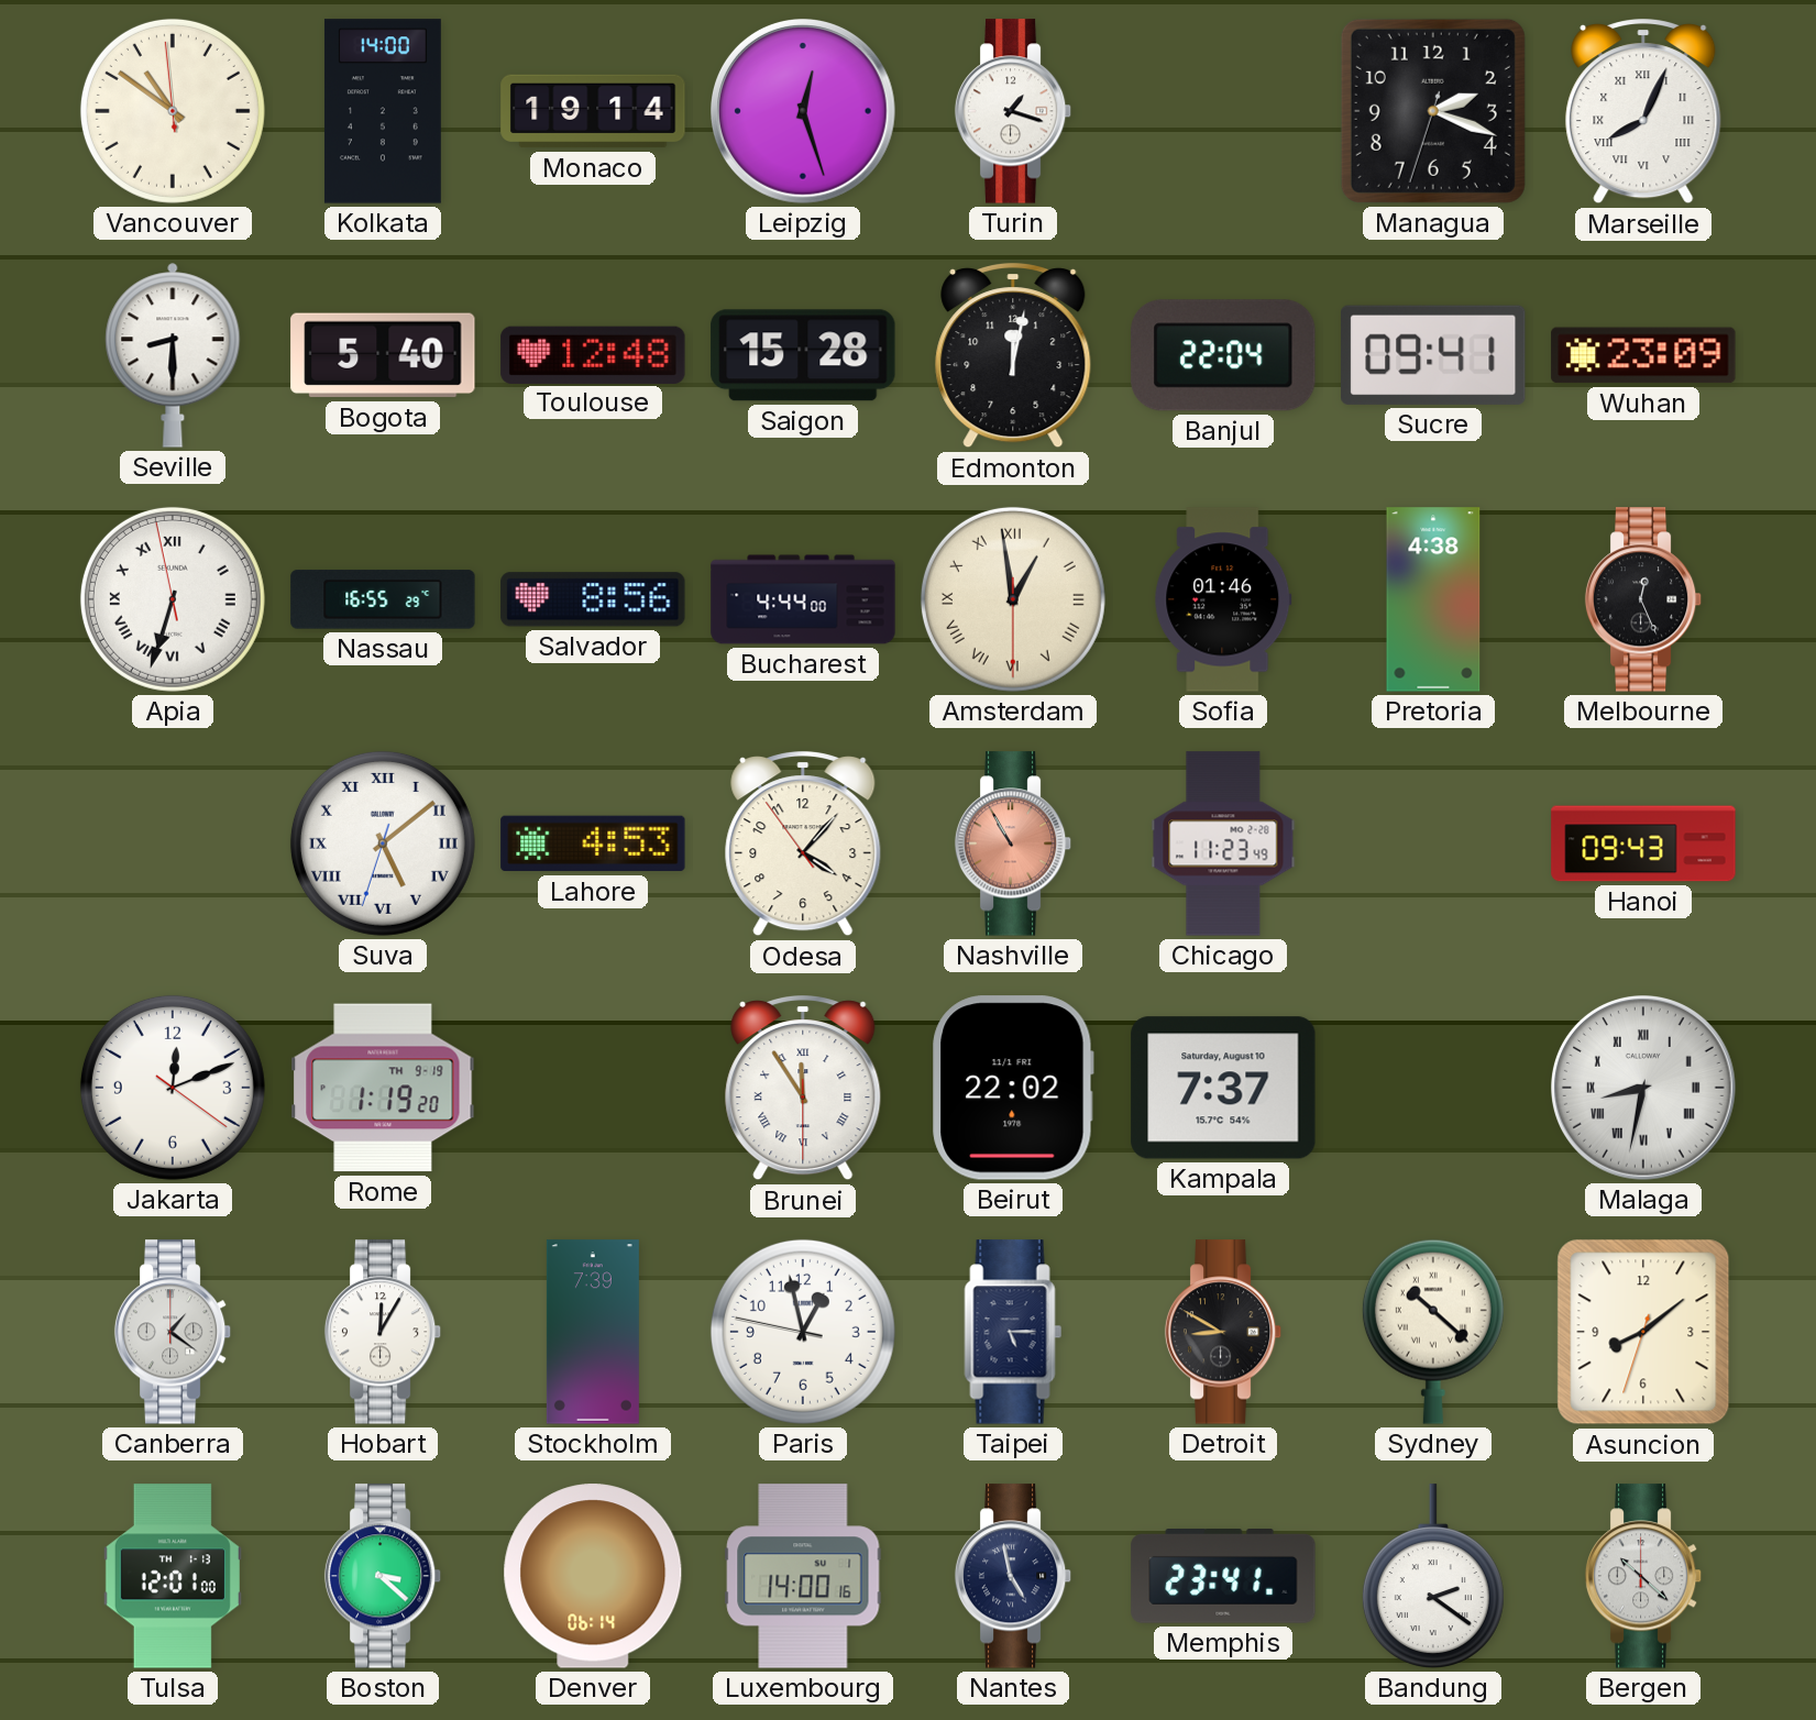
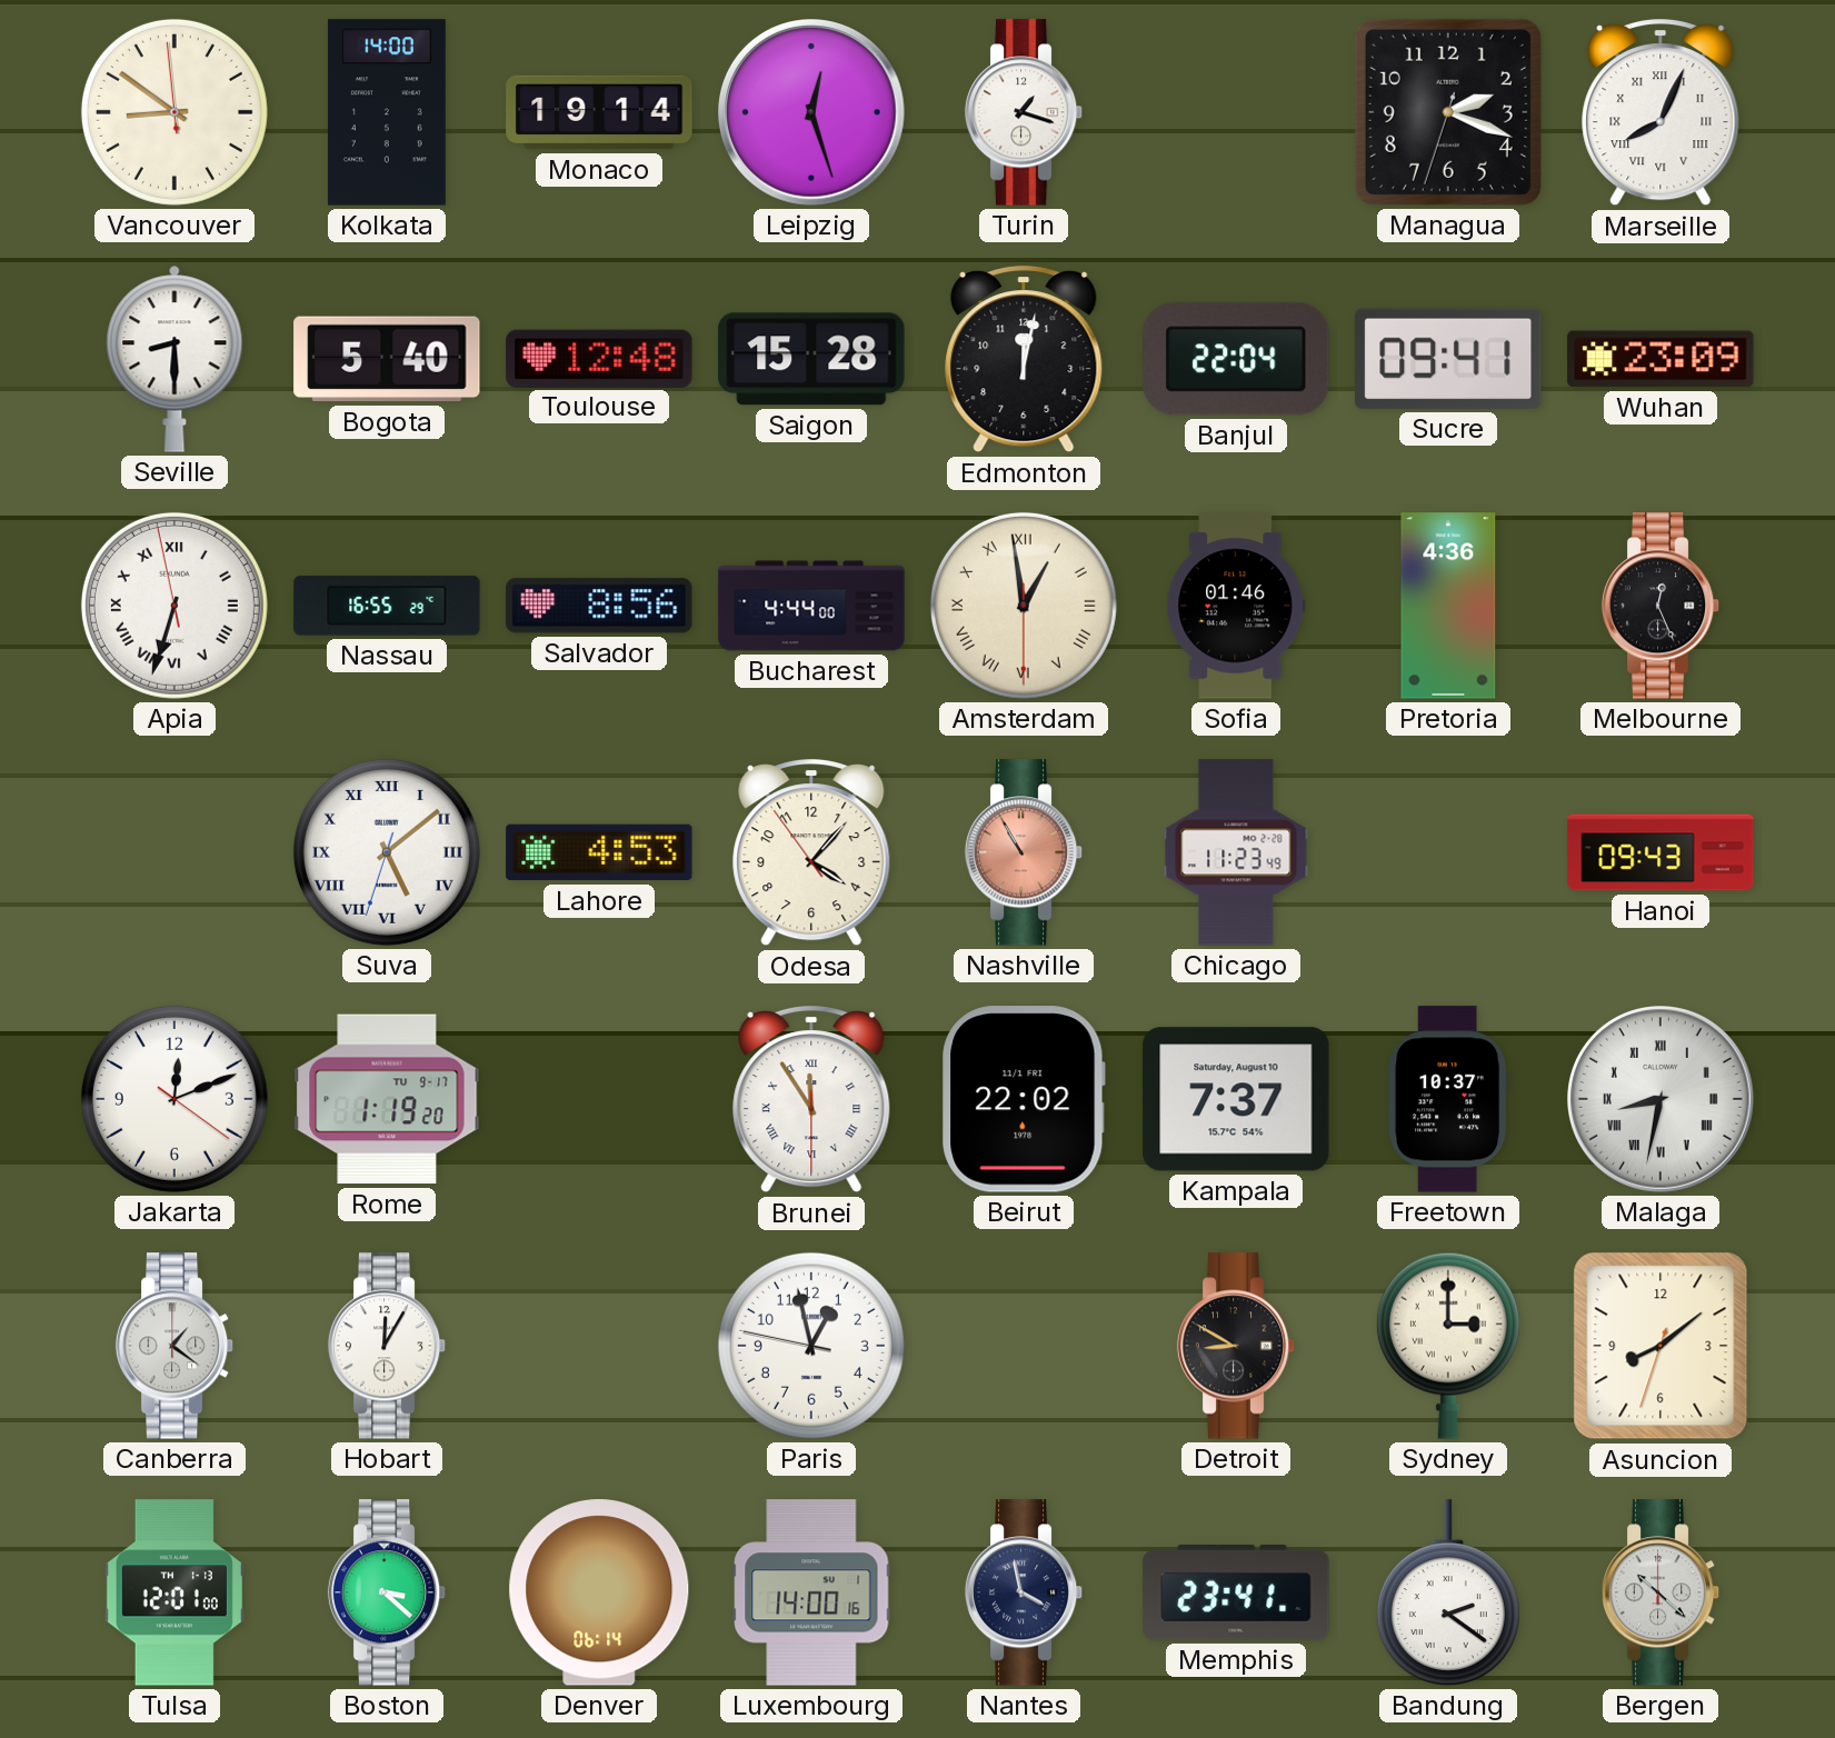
Vancouver: 10:50 -> 8:50 (174, 112)
Pretoria: 4:38 -> 4:36 (1448, 606)
Rome date: TH 9-19 -> TU 9-17 (387, 1099)
Freetown: none -> 10:37 (1448, 1099)
Stockholm: 7:39 -> none (593, 1332)
Taipei: 5:15 -> none (1013, 1332)
Sydney: 10:22 -> 3:00 (1448, 1346)
Nantes: 4:58 -> 3:58 (1024, 1592)
